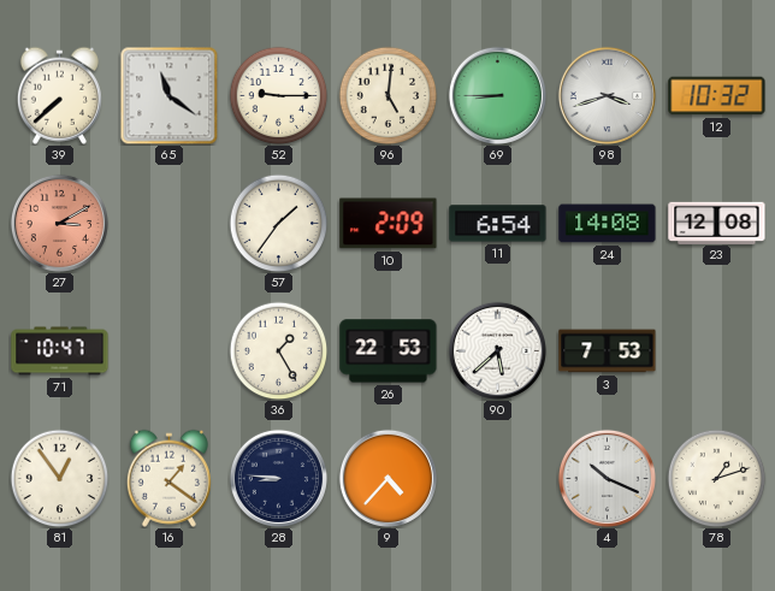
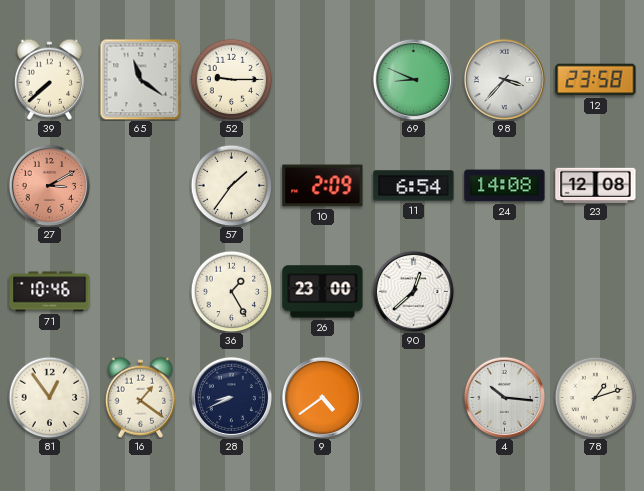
96: 5:01 -> none (387, 95)
69: 8:45 -> 8:49 (413, 79)
98: 3:42 -> 3:37 (504, 79)
12: 10:32 -> 23:58 (596, 80)
71: 10:47 -> 10:46 (50, 292)
26: 22:53 -> 23:00 (323, 292)
90: 5:38 -> 12:38 (413, 291)
3: 7:53 -> none (608, 351)
28: 8:46 -> 8:41 (231, 397)
9: 4:37 -> 4:39 (322, 397)
4: 10:19 -> 10:16 (504, 397)
